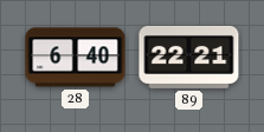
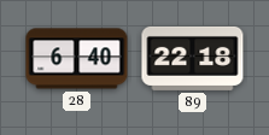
89: 22:21 -> 22:18 (193, 58)
